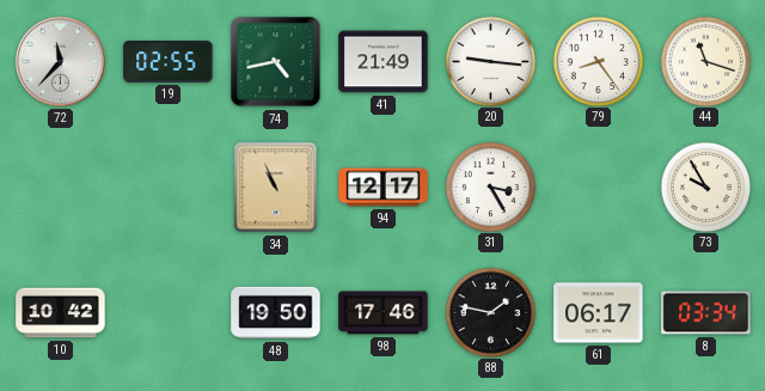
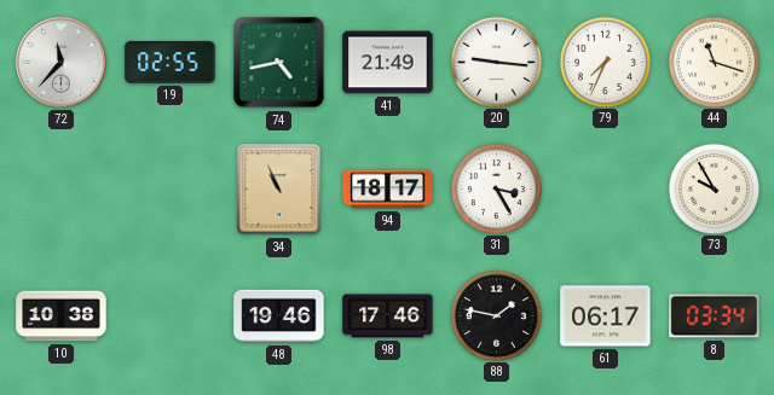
79: 8:24 -> 7:34 (605, 62)
94: 12:17 -> 18:17 (388, 190)
10: 10:42 -> 10:38 (62, 316)
48: 19:50 -> 19:46 (279, 316)
